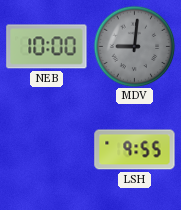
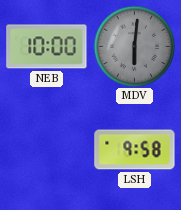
MDV: 9:01 -> 6:01 (134, 46)
LSH: 9:55 -> 9:58 (135, 150)
